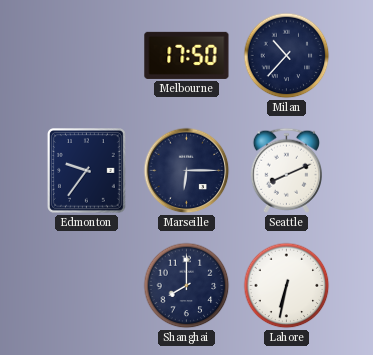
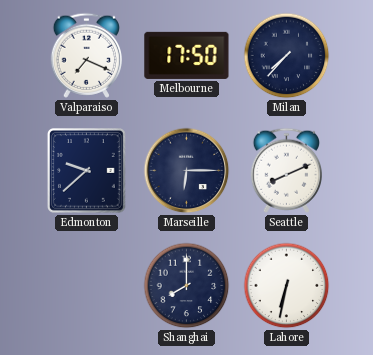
Valparaiso: none -> 7:19 (86, 55)
Milan: 10:37 -> 7:37 (287, 56)
Edmonton: 9:36 -> 9:38 (87, 171)
